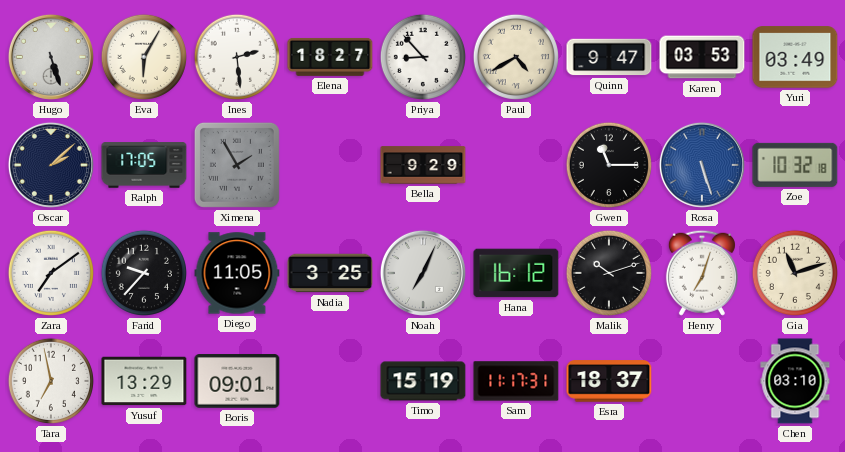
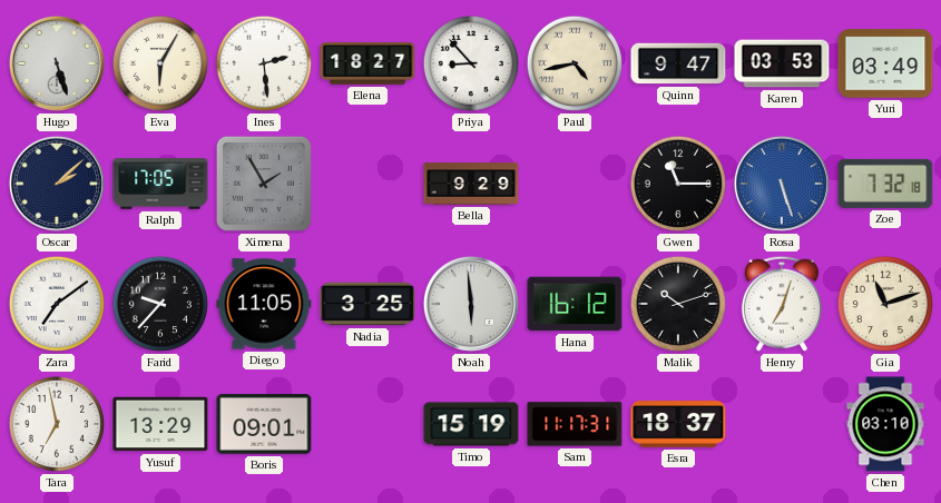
Paul: 4:40 -> 4:43 (575, 63)
Zoe: 10:32 -> 7:32 (885, 184)
Noah: 7:04 -> 5:59 (471, 304)
